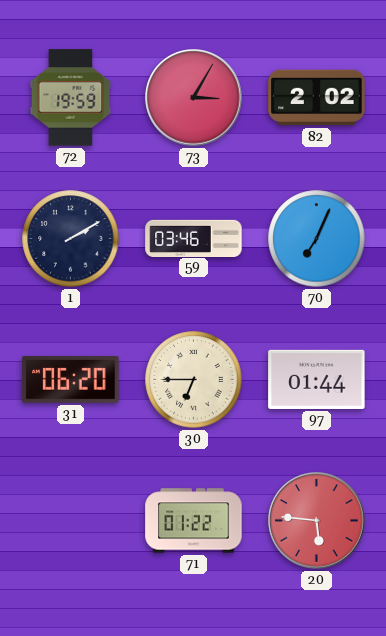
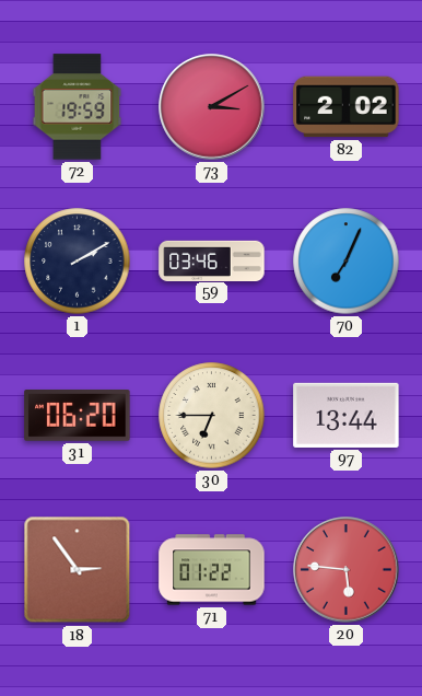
73: 3:05 -> 3:10 (212, 107)
97: 01:44 -> 13:44 (347, 415)
18: none -> 2:54 (78, 570)
